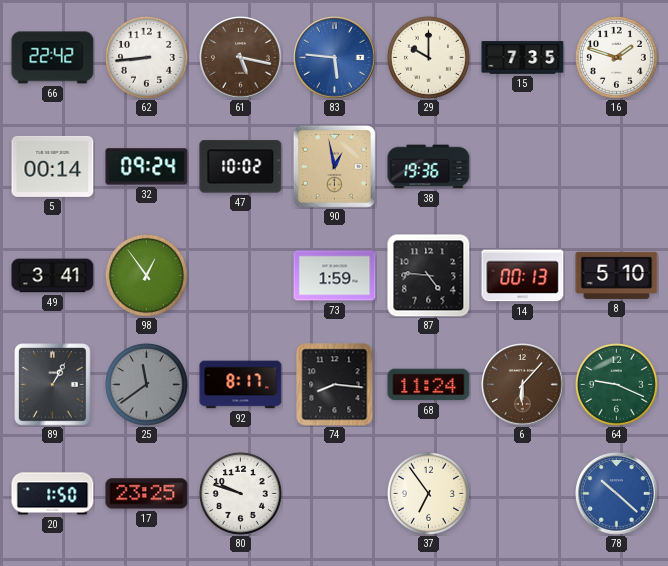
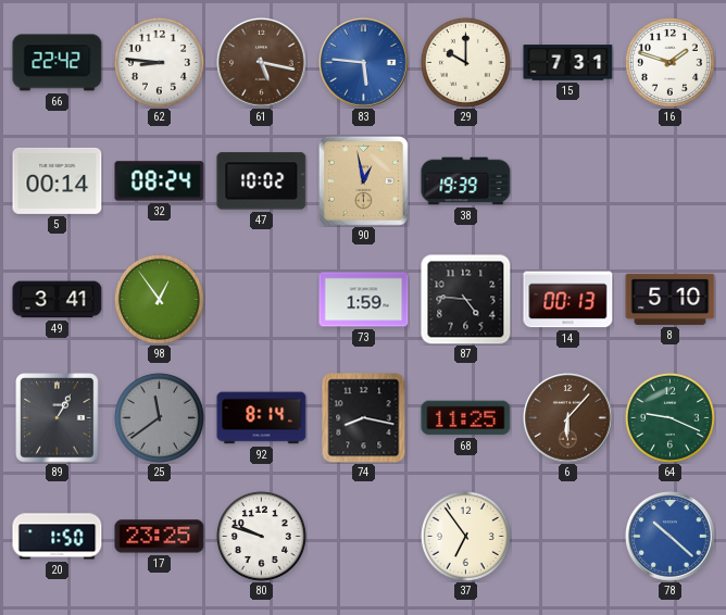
62: 8:44 -> 8:46 (159, 62)
15: 7:35 -> 7:31 (568, 63)
32: 09:24 -> 08:24 (160, 181)
38: 19:36 -> 19:39 (466, 181)
92: 8:17 -> 8:14 (262, 418)
74: 8:16 -> 8:17 (364, 418)
68: 11:24 -> 11:25 (466, 418)
